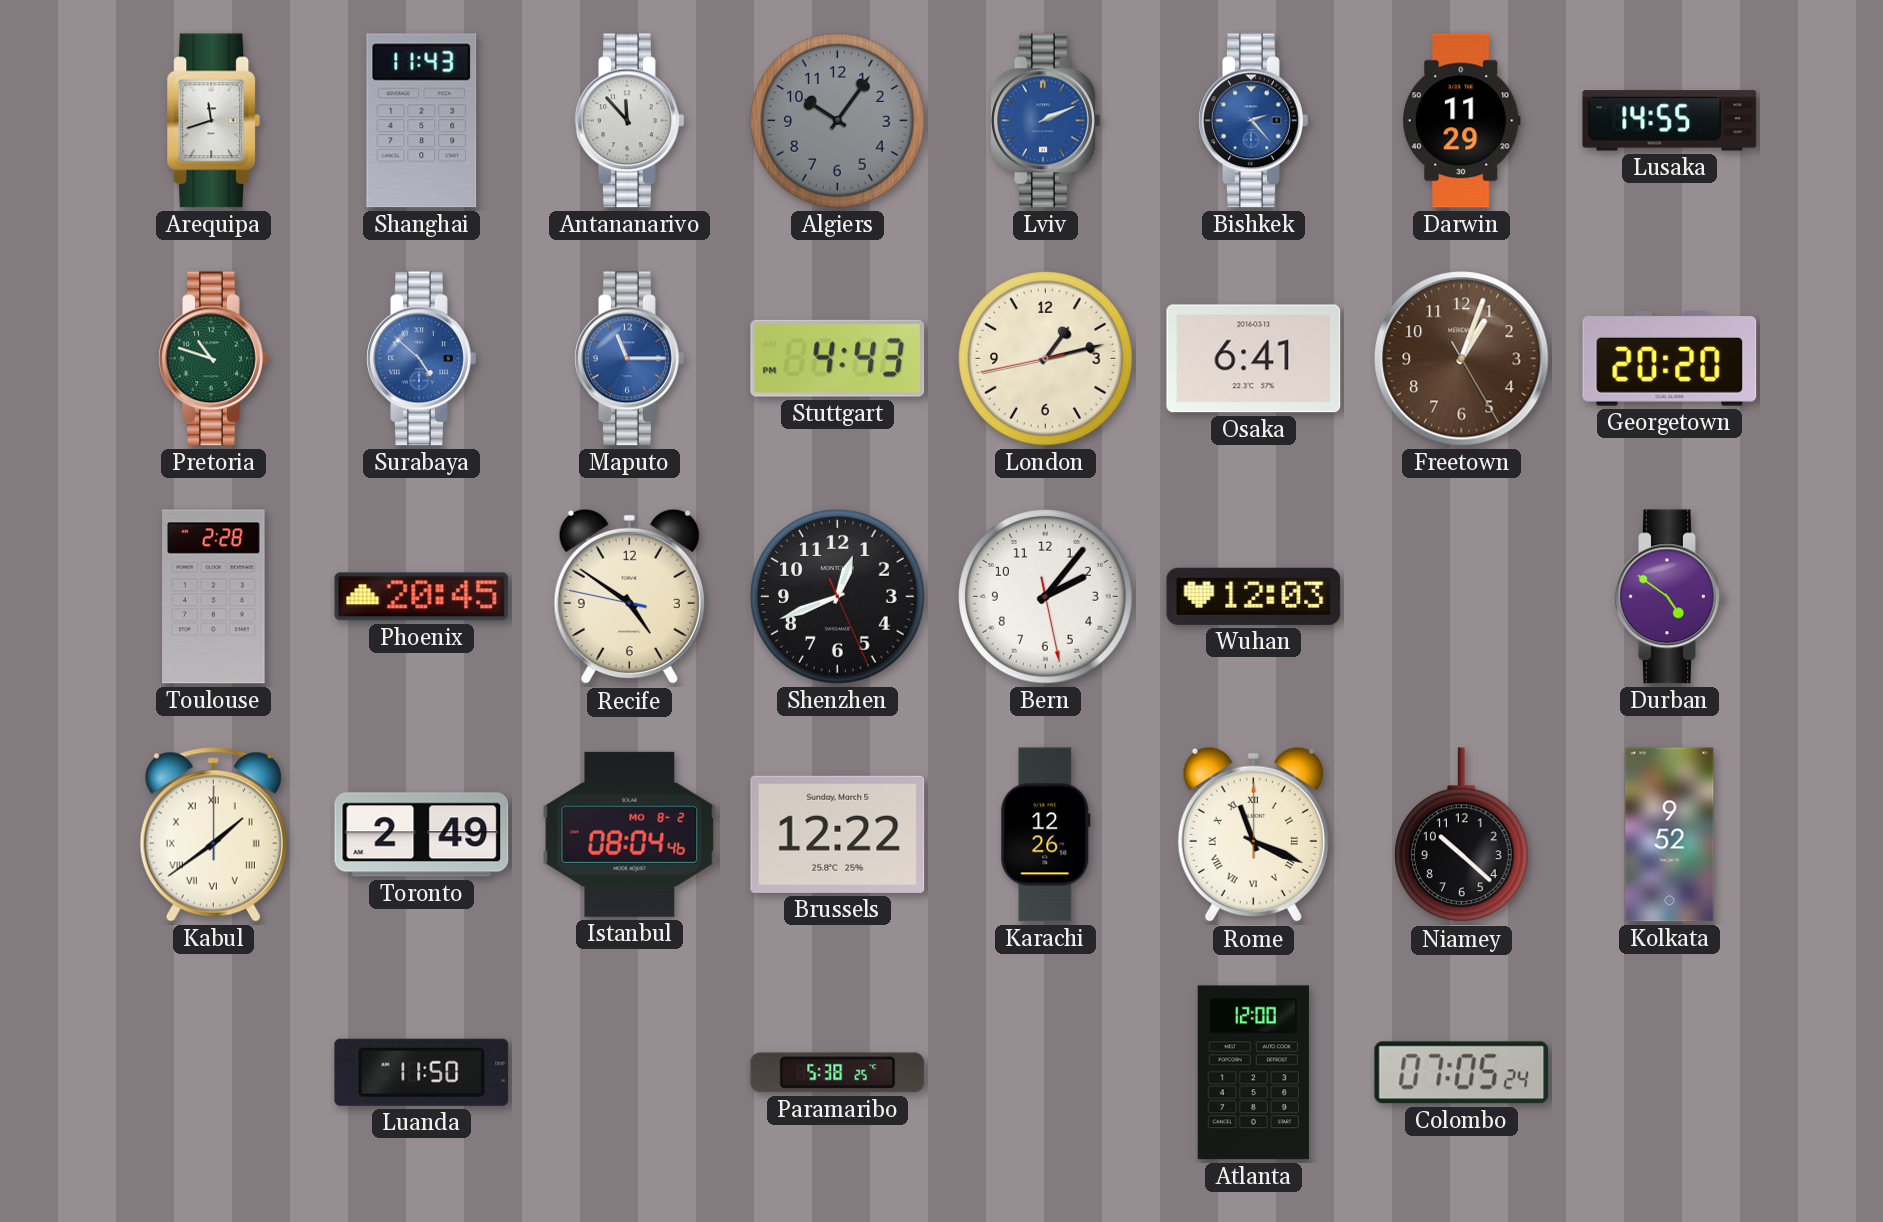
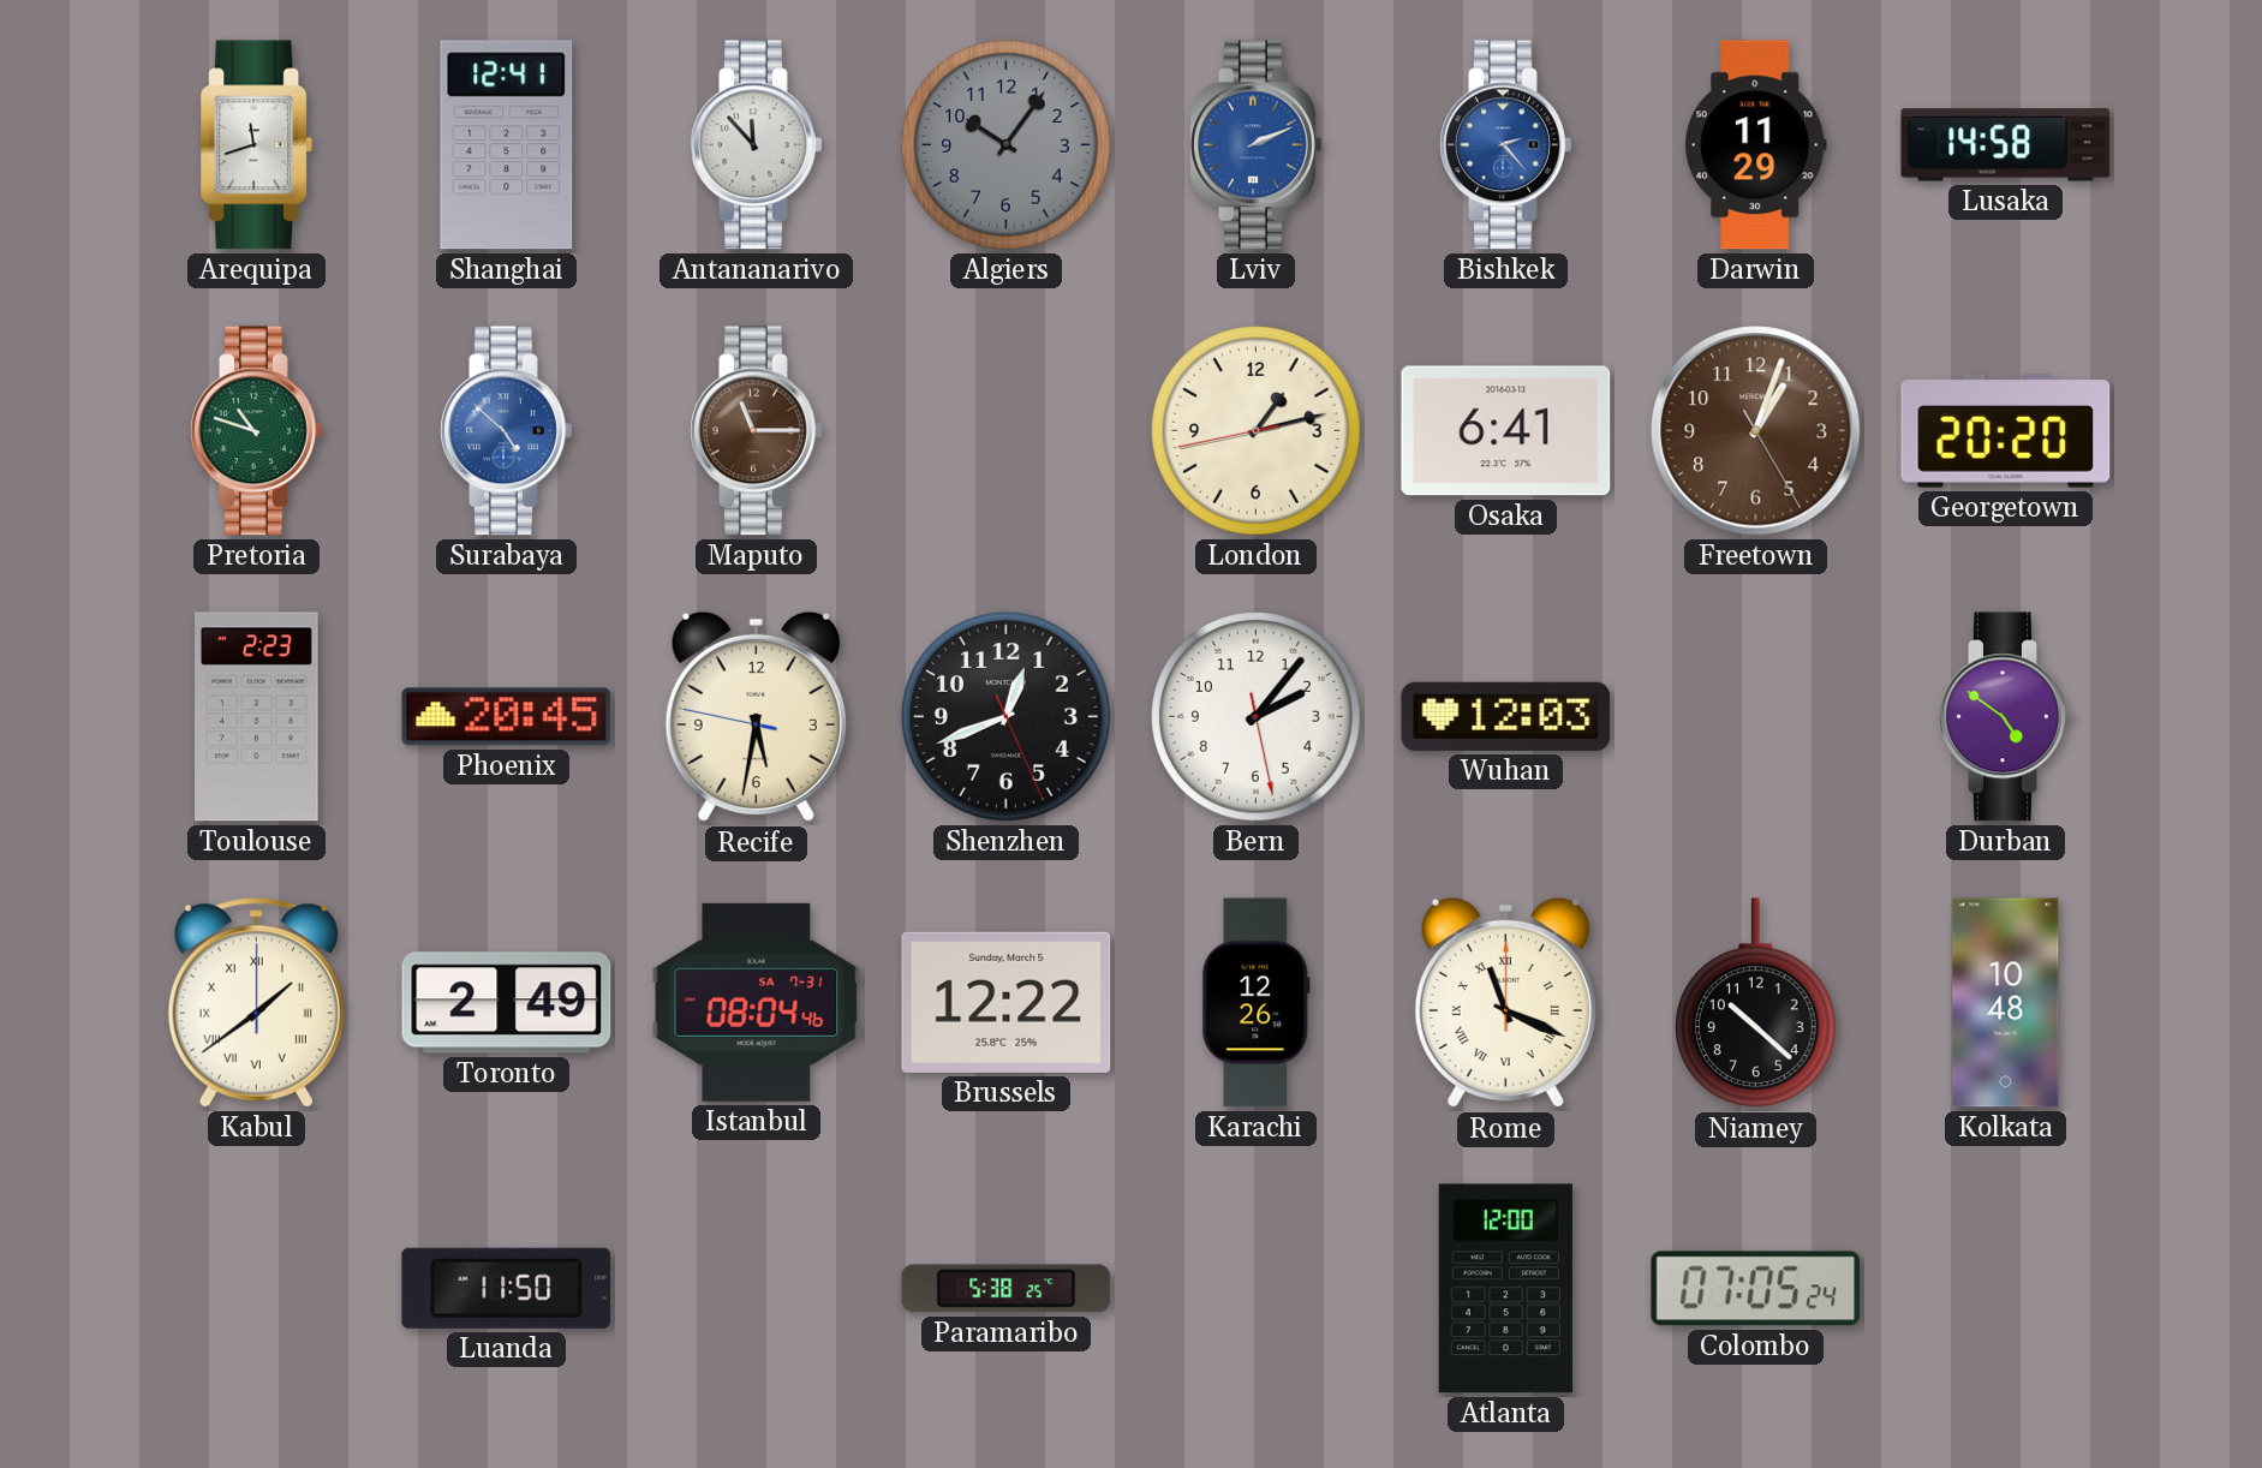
Shanghai: 11:43 -> 12:41 (507, 145)
Lusaka: 14:55 -> 14:58 (2006, 145)
Maputo dial: blue -> brown (757, 431)
Stuttgart: 4:43 -> none (838, 358)
Toulouse: 2:28 -> 2:23 (257, 717)
Recife: 4:50 -> 5:31 (756, 717)
Istanbul date: MO 8-2 -> SA 7-31 (757, 1002)
Kolkata: 9:52 -> 10:48 (2006, 1003)
